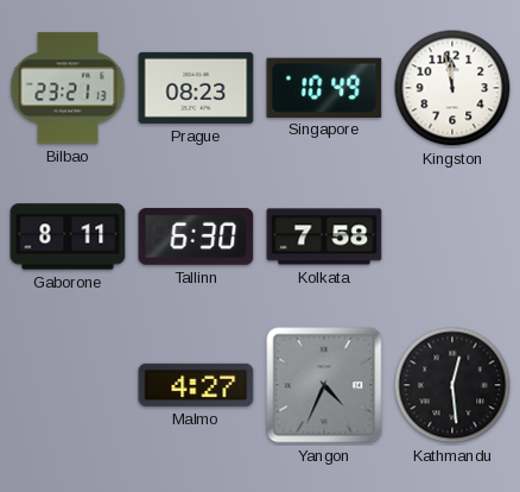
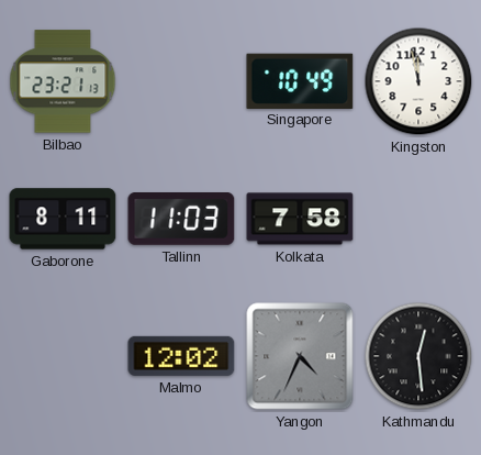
Prague: 08:23 -> none (196, 88)
Tallinn: 6:30 -> 11:03 (181, 220)
Malmo: 4:27 -> 12:02 (181, 356)
